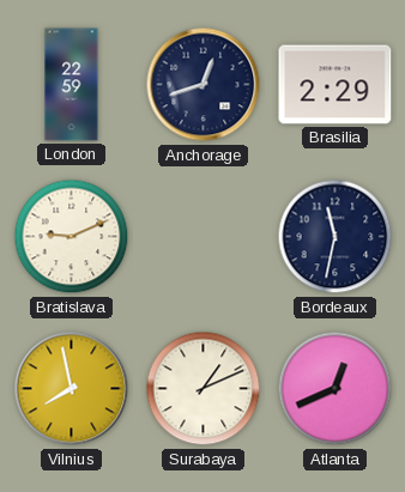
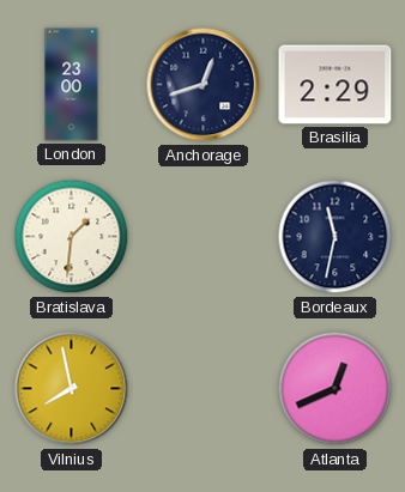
London: 22:59 -> 23:00 (72, 85)
Bratislava: 9:11 -> 1:31 (72, 237)
Surabaya: 1:11 -> none (204, 389)
